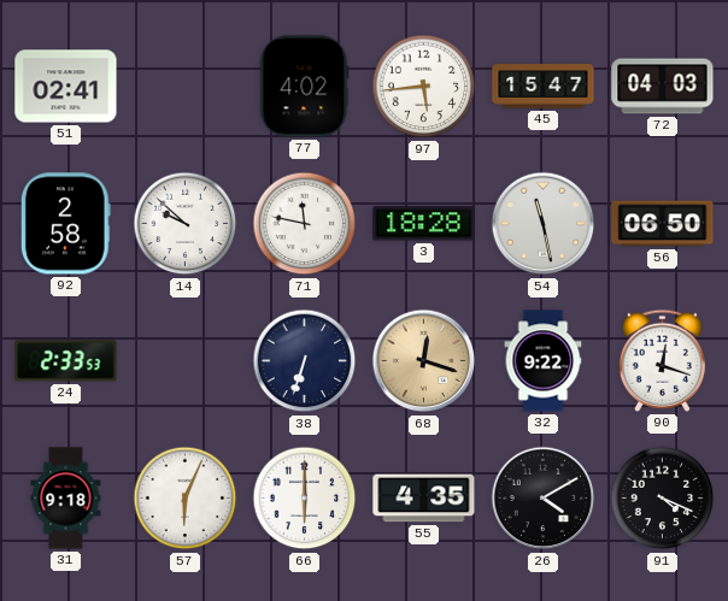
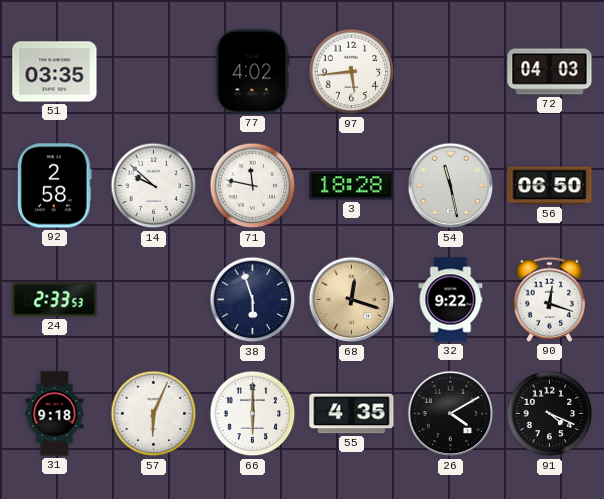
51: 02:41 -> 03:35 (55, 72)
45: 15:47 -> none (544, 87)
38: 6:33 -> 5:57 (253, 300)
